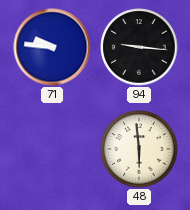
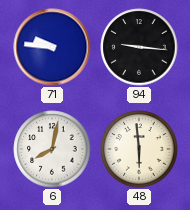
6: none -> 8:02 (52, 149)
